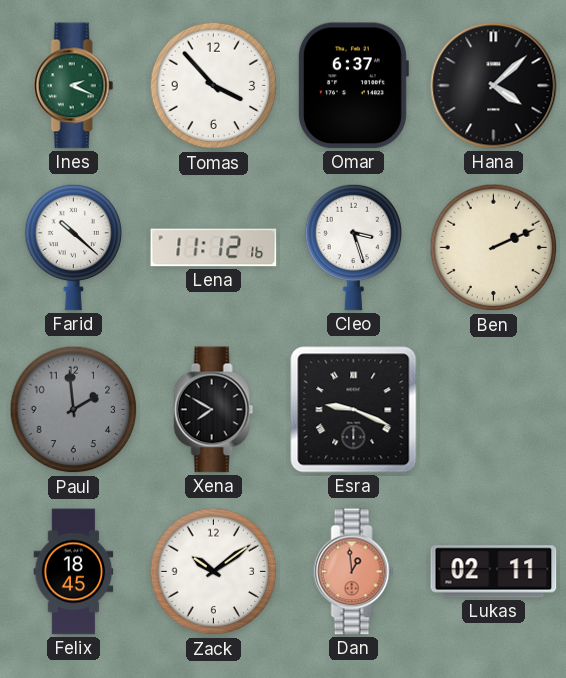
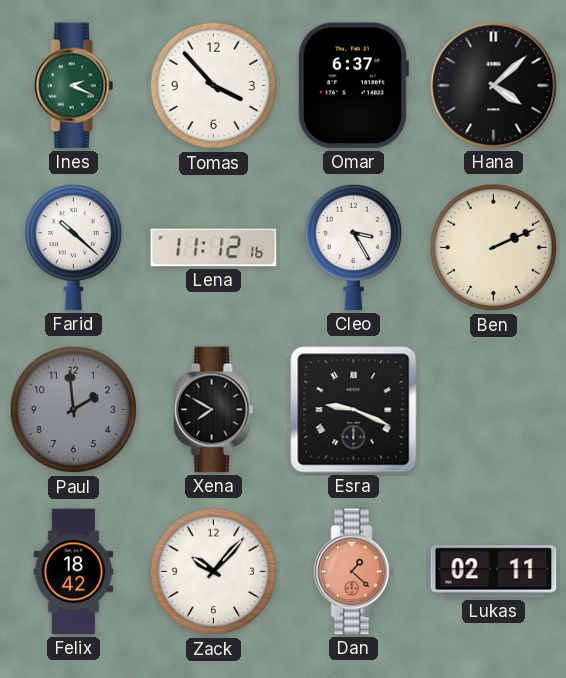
Cleo: 3:27 -> 3:25 (354, 247)
Felix: 18:45 -> 18:42 (74, 572)
Zack: 10:09 -> 10:07 (214, 572)
Dan: 12:59 -> 1:22 (354, 572)
